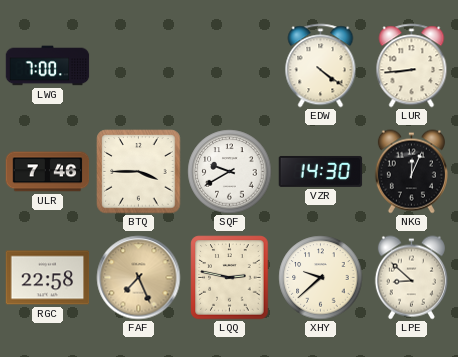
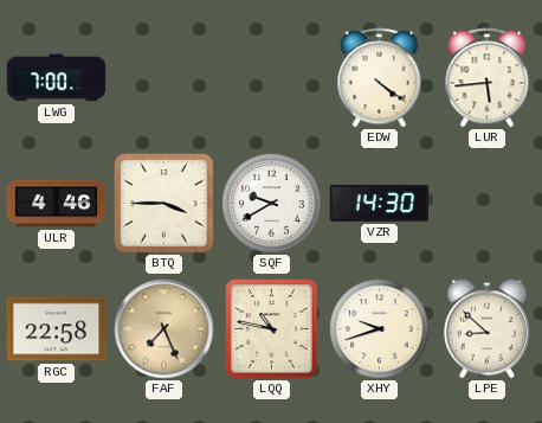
LUR: 8:44 -> 5:44 (488, 78)
ULR: 7:46 -> 4:46 (57, 204)
NKG: 12:04 -> none (411, 172)
LQQ: 2:47 -> 10:47 (272, 329)
XHY: 9:38 -> 9:42 (380, 329)
